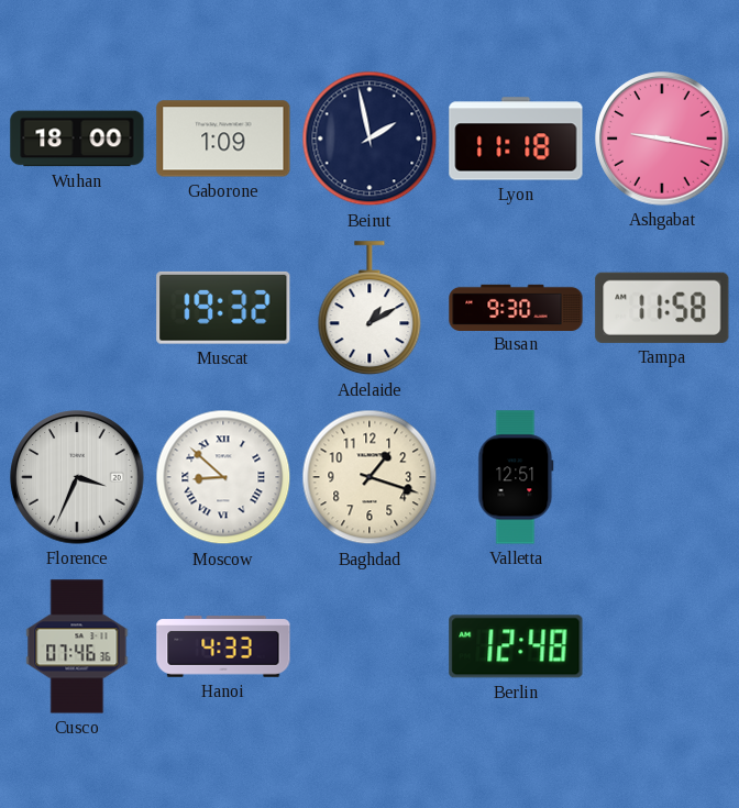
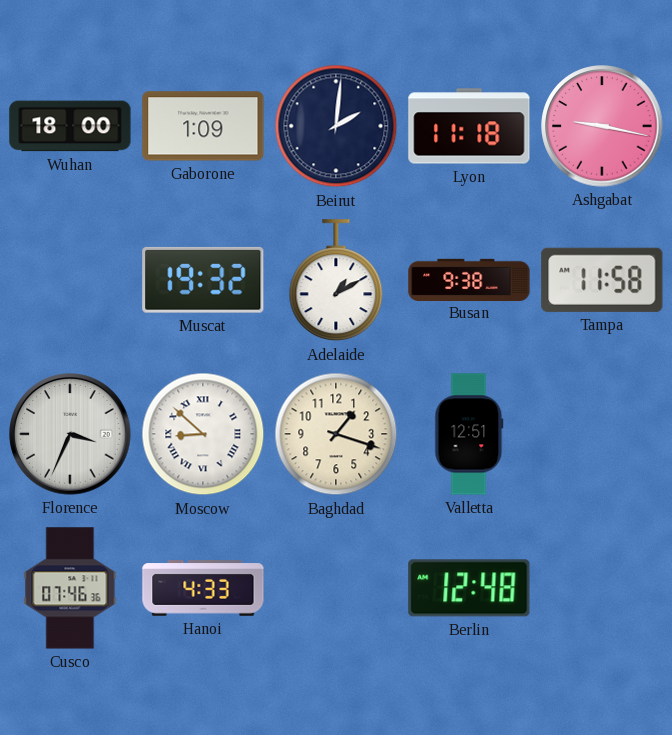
Beirut: 1:58 -> 2:01 (336, 126)
Busan: 9:30 -> 9:38 (469, 279)
